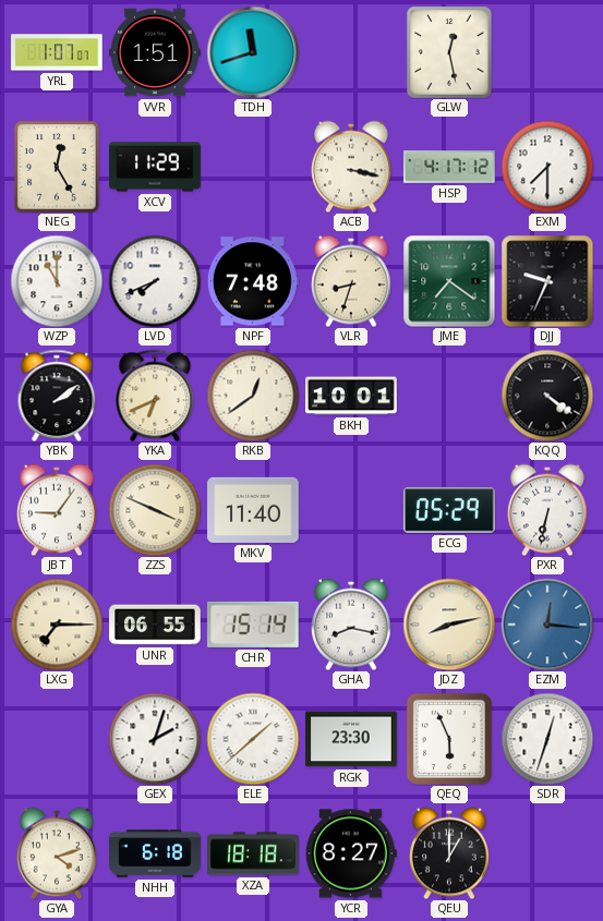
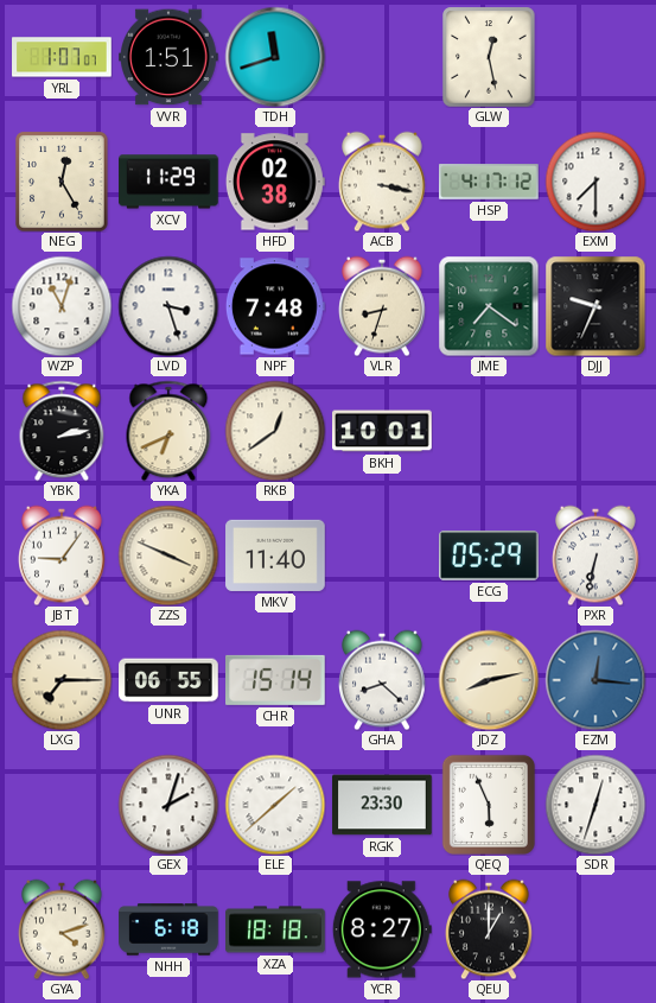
HFD: none -> 02:38 (275, 182)
WZP: 11:00 -> 11:03 (62, 306)
LVD: 7:41 -> 3:27 (168, 306)
YBK: 2:09 -> 2:13 (62, 431)
KQQ: 4:21 -> none (547, 396)
GHA: 8:17 -> 8:22 (383, 680)
